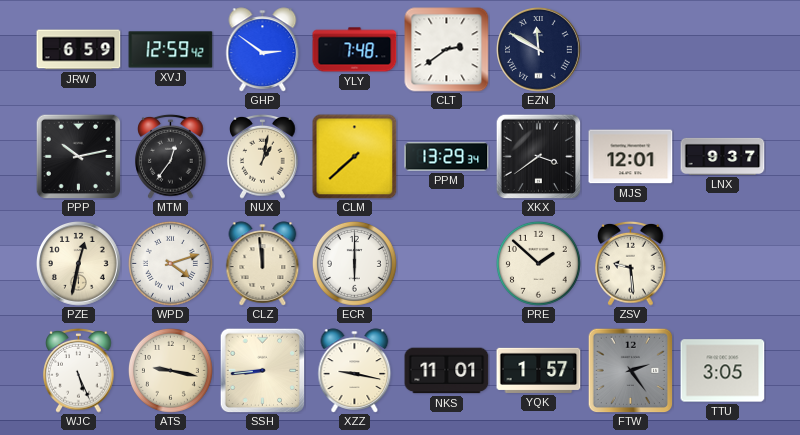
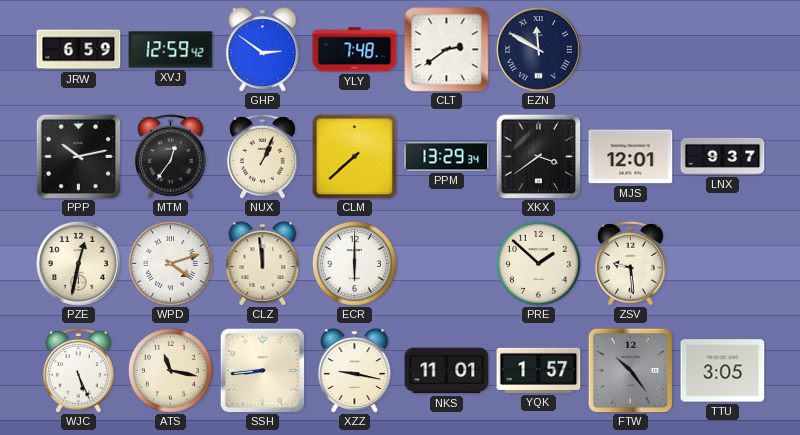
NUX: 1:02 -> 1:04 (263, 156)
ATS: 9:17 -> 11:17 (170, 370)
FTW: 2:24 -> 10:24 (630, 370)
